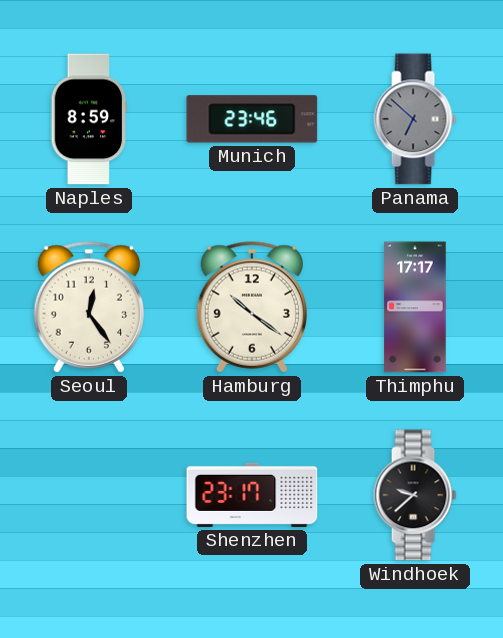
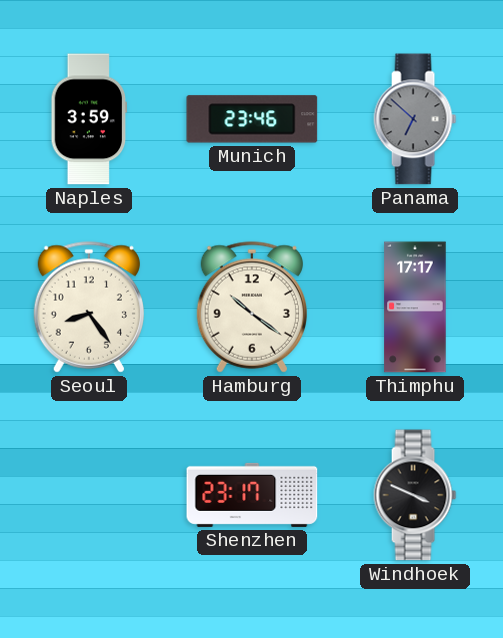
Naples: 8:59 -> 3:59 (89, 119)
Seoul: 12:24 -> 8:24 (89, 307)
Windhoek: 9:38 -> 3:49 (415, 495)
